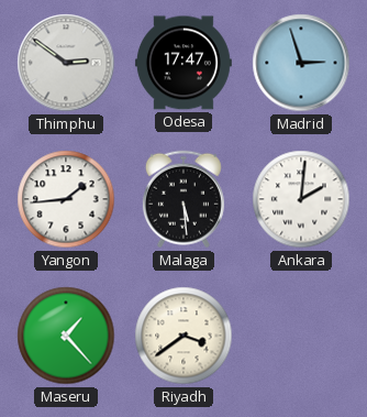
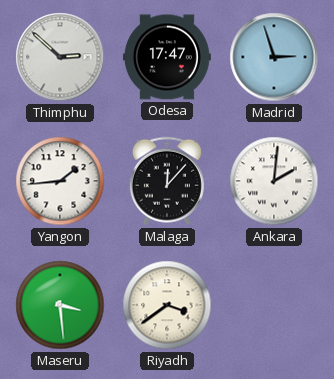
Thimphu: 2:51 -> 2:52 (60, 57)
Malaga: 5:29 -> 12:07 (167, 181)
Maseru: 1:23 -> 3:29 (60, 305)
